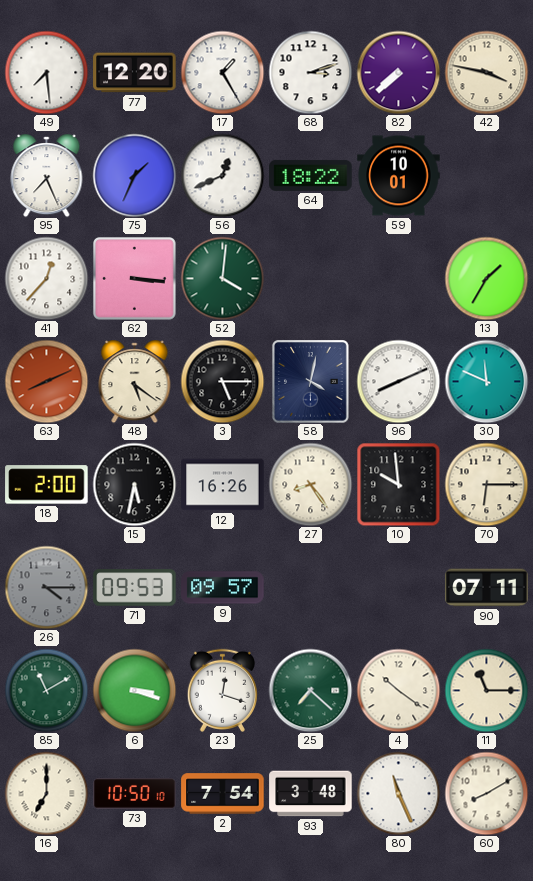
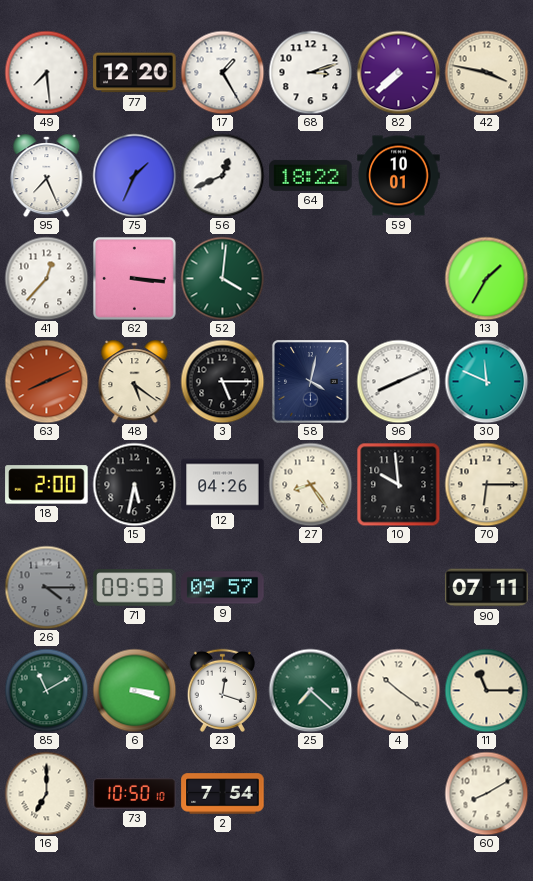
12: 16:26 -> 04:26 (223, 485)
93: 3:48 -> none (311, 794)
80: 11:26 -> none (398, 793)
